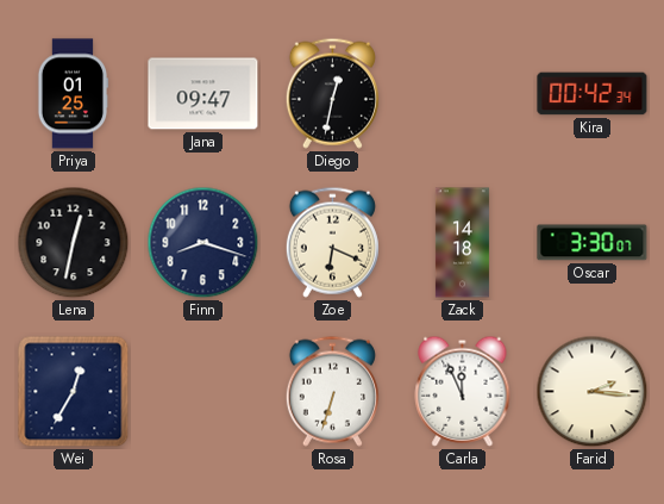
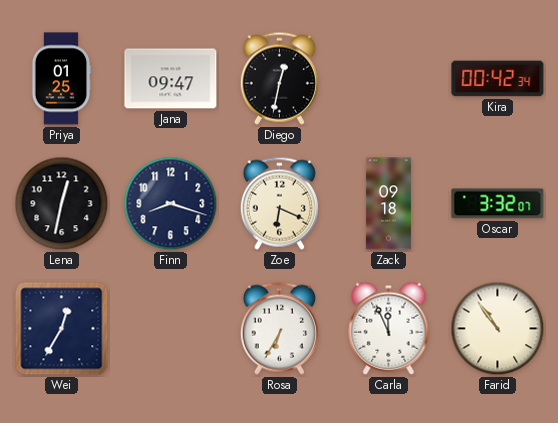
Zack: 14:18 -> 09:18 (388, 204)
Oscar: 3:30 -> 3:32 (498, 204)
Rosa: 6:33 -> 6:35 (279, 328)
Farid: 2:16 -> 10:54 (498, 329)
